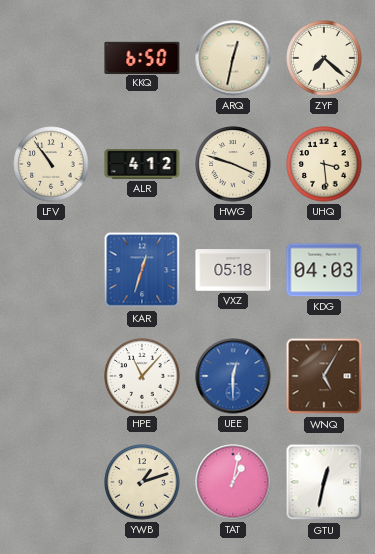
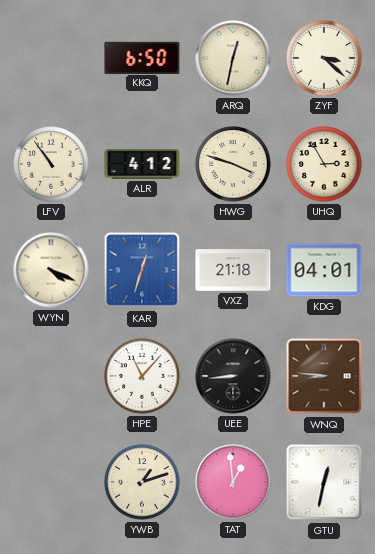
ZYF: 7:22 -> 3:22 (324, 58)
UHQ: 3:29 -> 2:55 (324, 164)
WYN: none -> 4:19 (51, 270)
VXZ: 05:18 -> 21:18 (233, 270)
KDG: 04:03 -> 04:01 (324, 270)
UEE: 12:30 -> 8:44 (233, 376)
UEE dial: blue -> black (233, 376)
WNQ: 5:05 -> 8:46 (324, 376)
TAT: 1:02 -> 12:59 (233, 482)
